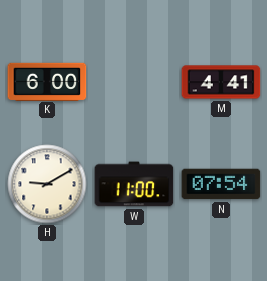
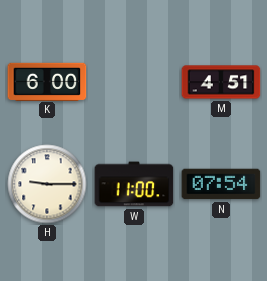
M: 4:41 -> 4:51 (221, 82)
H: 9:10 -> 9:15 (47, 184)
